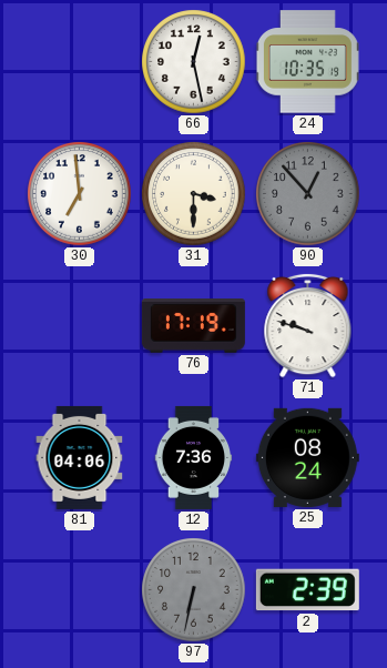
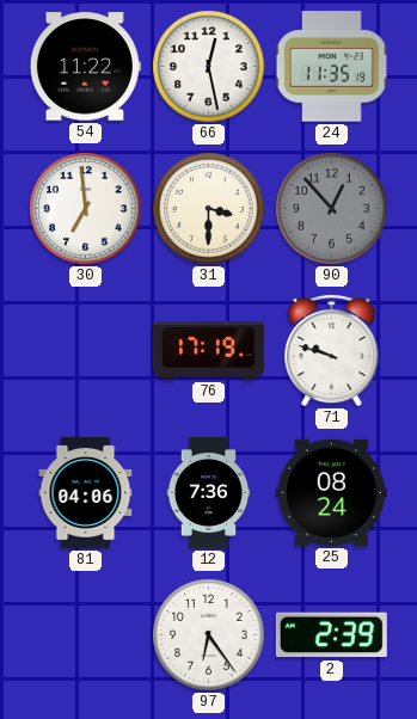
54: none -> 11:22 (85, 67)
24: 10:35 -> 11:35 (331, 67)
97: 6:32 -> 6:24 (209, 635)
97 dial: grey -> white (209, 635)
